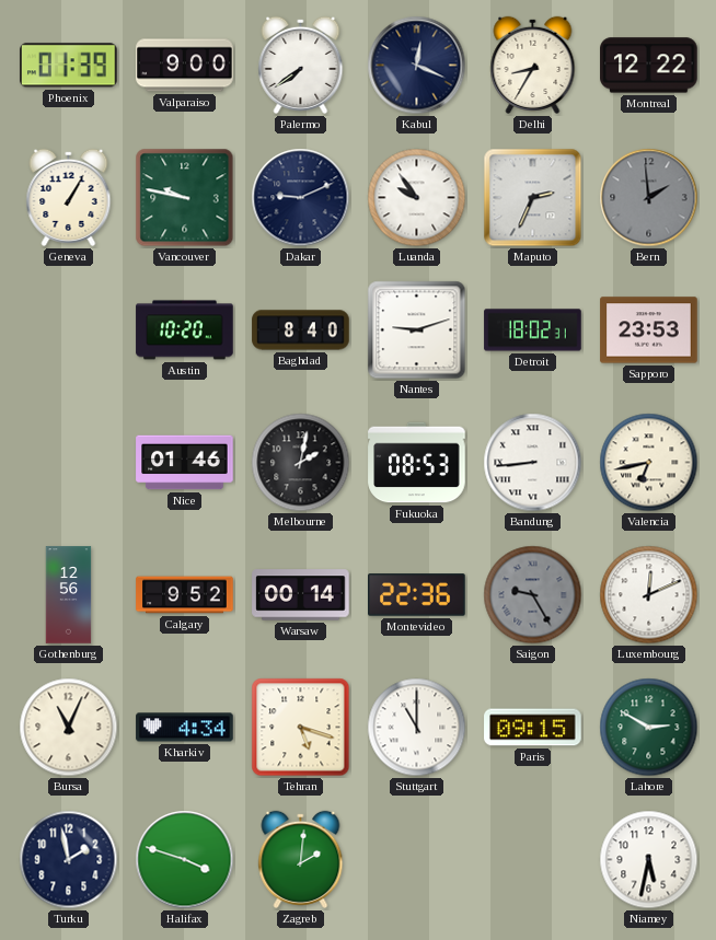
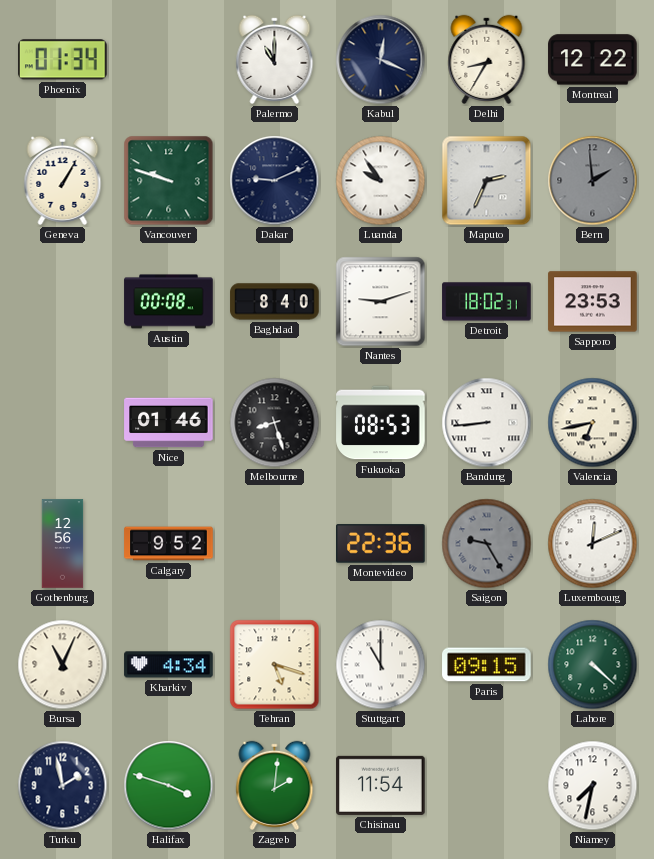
Phoenix: 01:39 -> 01:34 (63, 60)
Valparaiso: 9:00 -> none (185, 66)
Palermo: 7:39 -> 11:00 (275, 59)
Vancouver: 9:47 -> 9:48 (169, 181)
Austin: 10:20 -> 00:08 (169, 302)
Melbourne: 2:02 -> 8:27 (275, 423)
Warsaw: 00:14 -> none (301, 595)
Lahore: 2:50 -> 4:22 (593, 665)
Chisinau: none -> 11:54 (381, 785)
Niamey: 5:32 -> 7:32 (593, 786)
